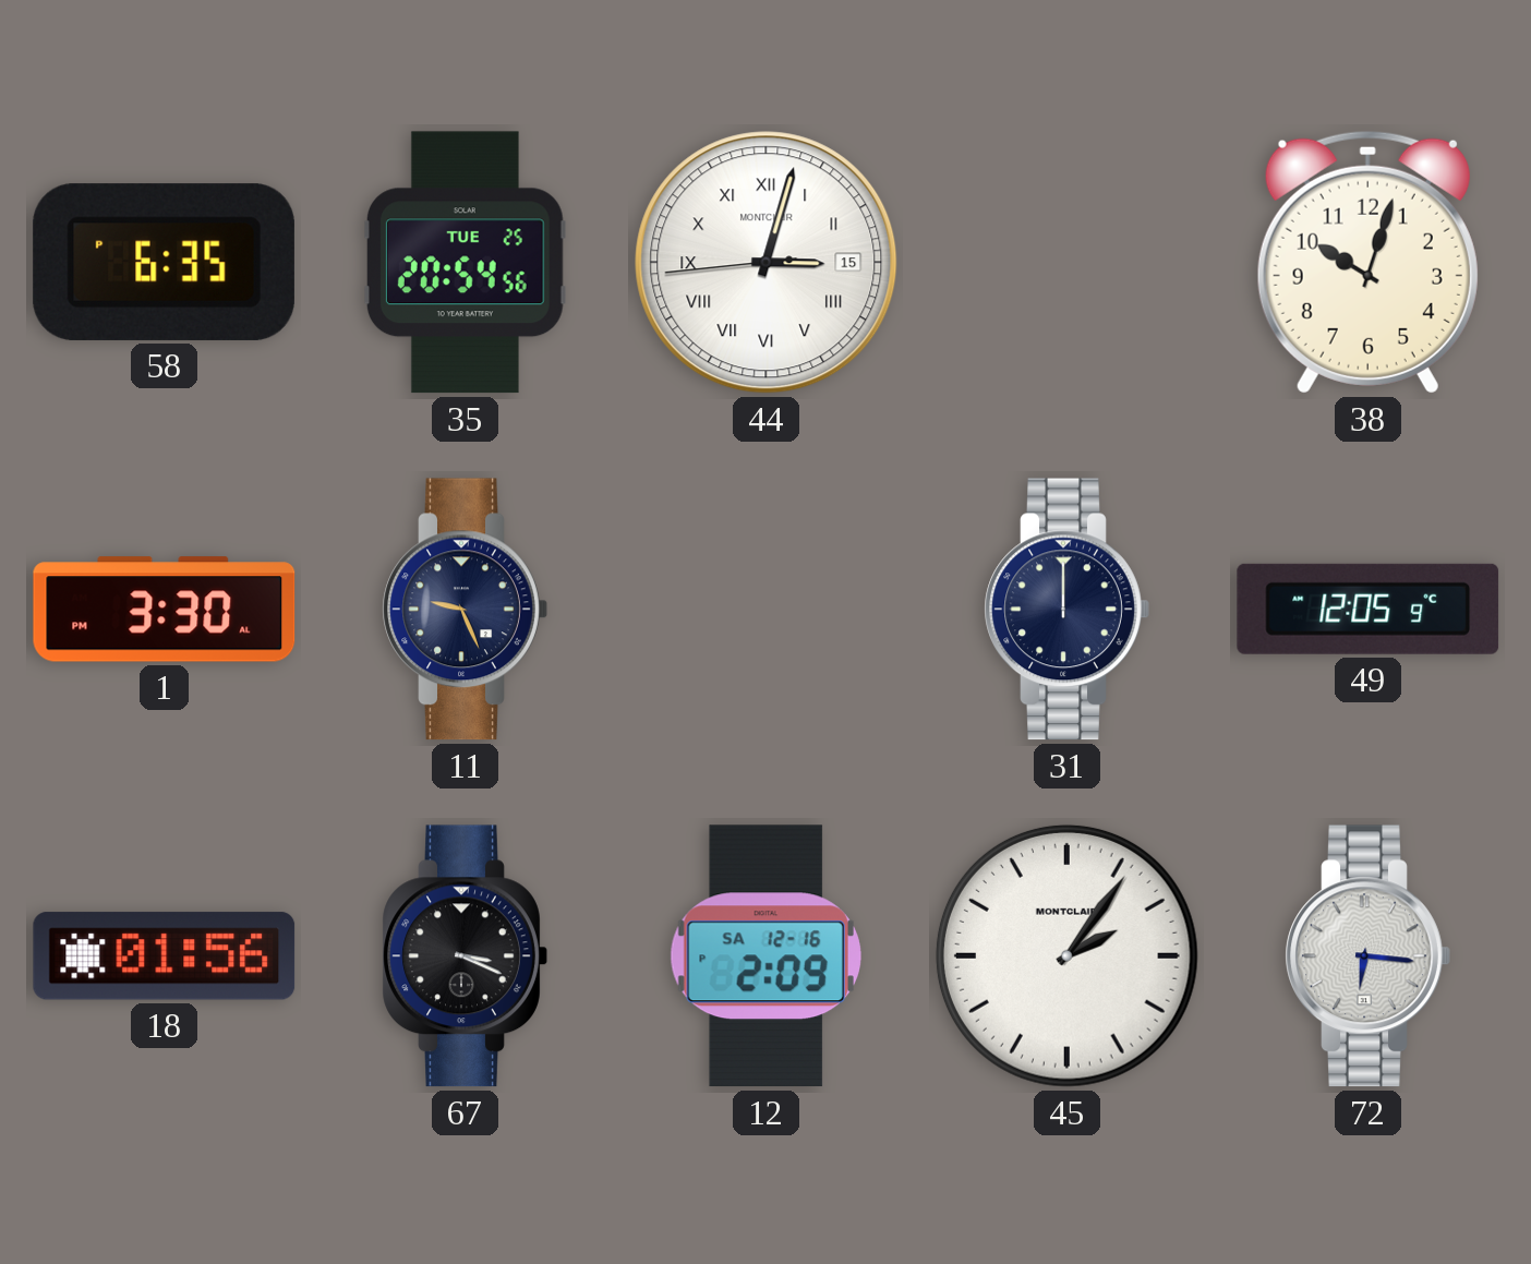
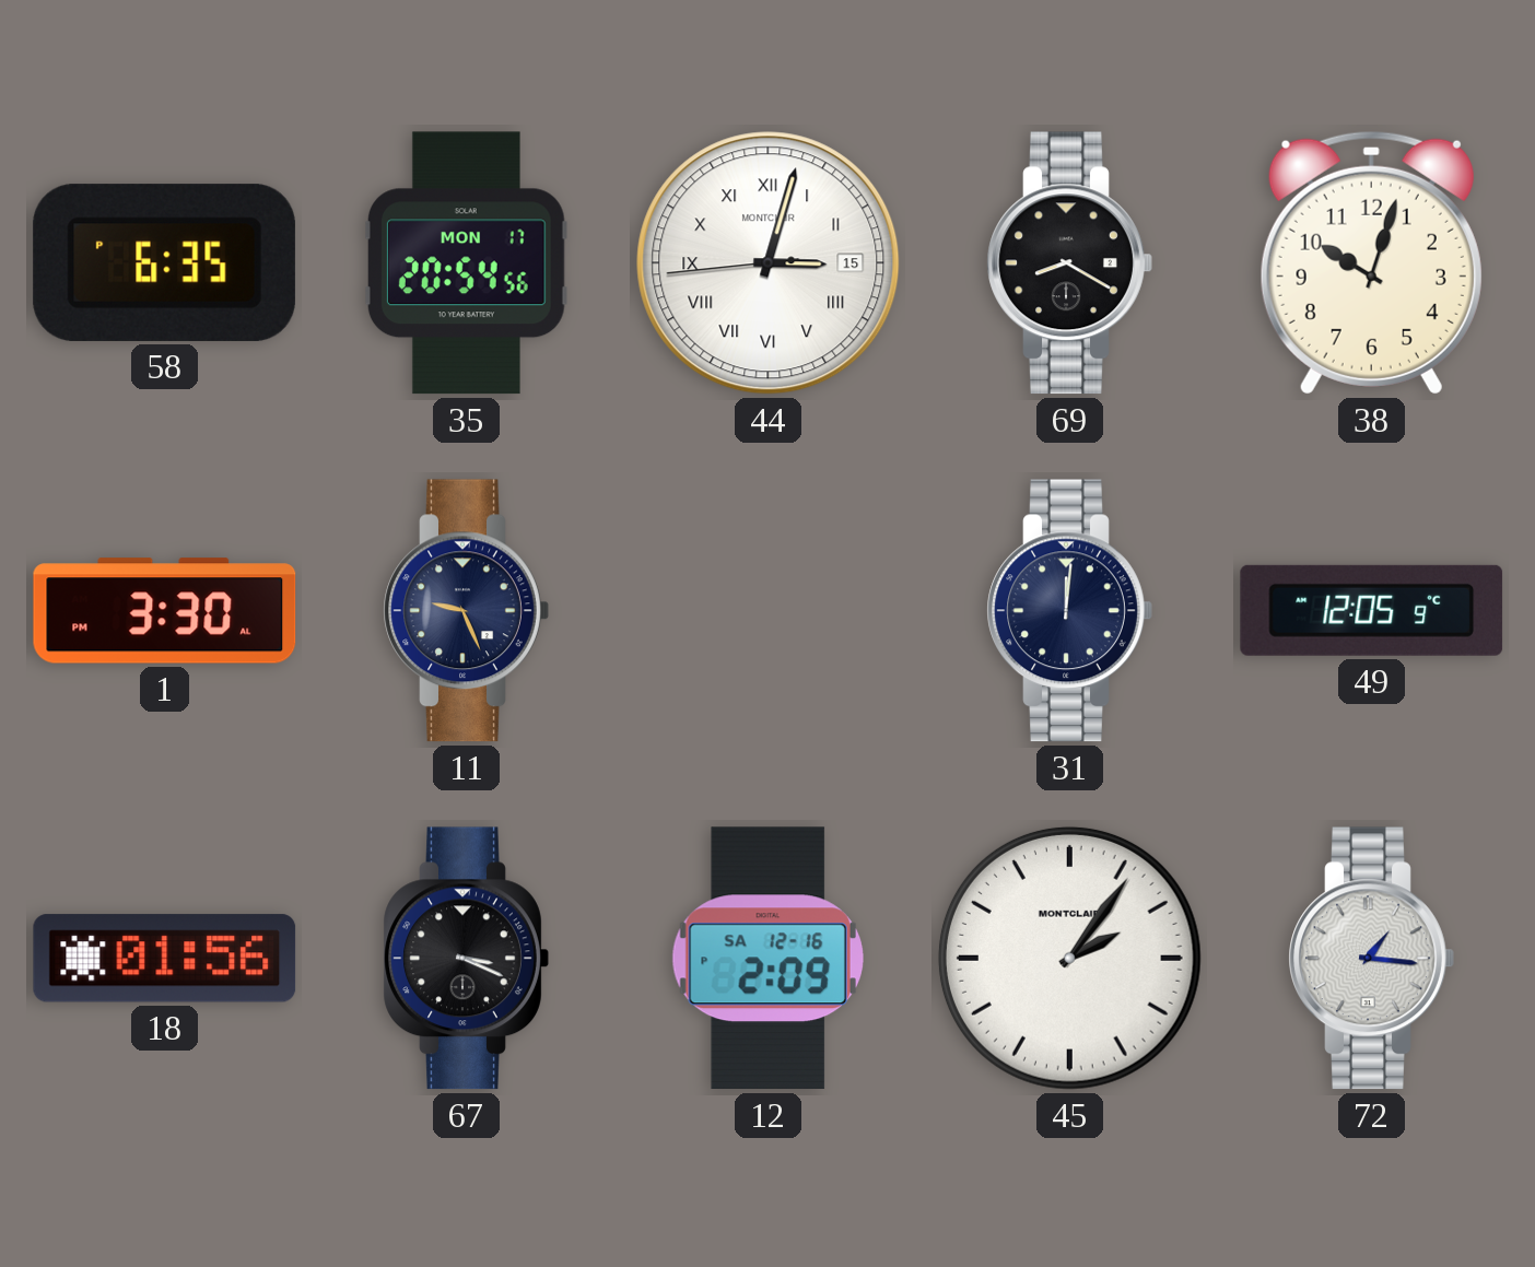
35 date: TUE 25 -> MON 17 (466, 263)
69: none -> 8:20 (1069, 263)
31: 12:00 -> 12:01 (1069, 611)
72: 6:16 -> 1:16 (1371, 959)
